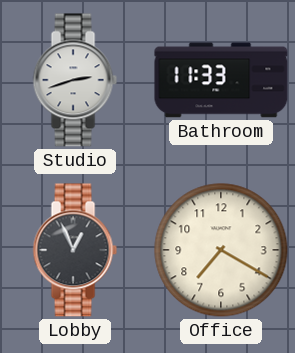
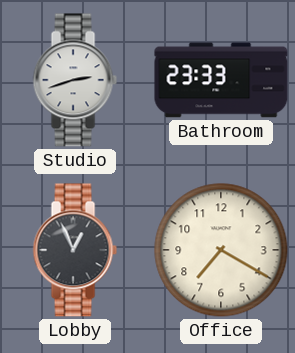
Bathroom: 11:33 -> 23:33 (221, 80)
